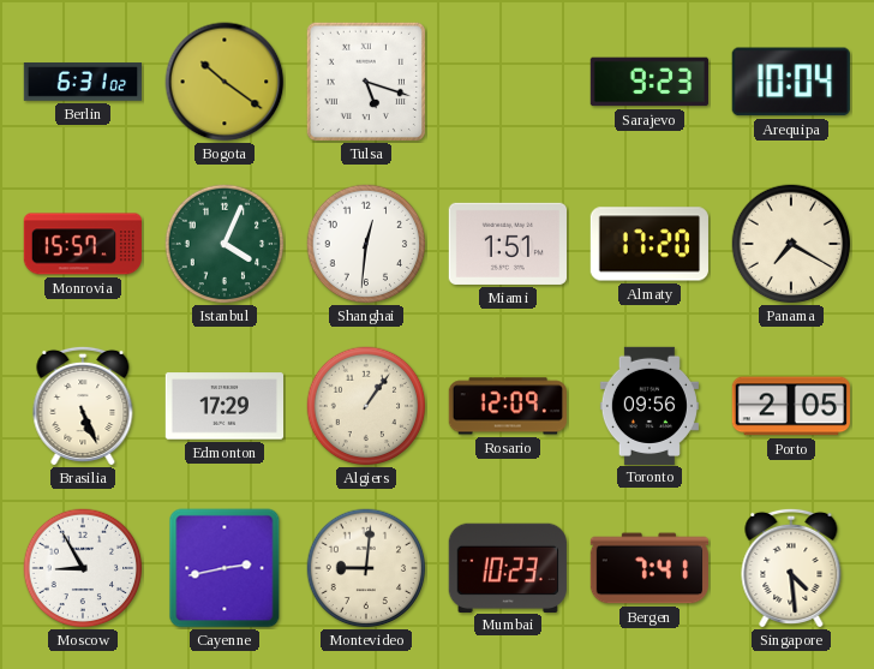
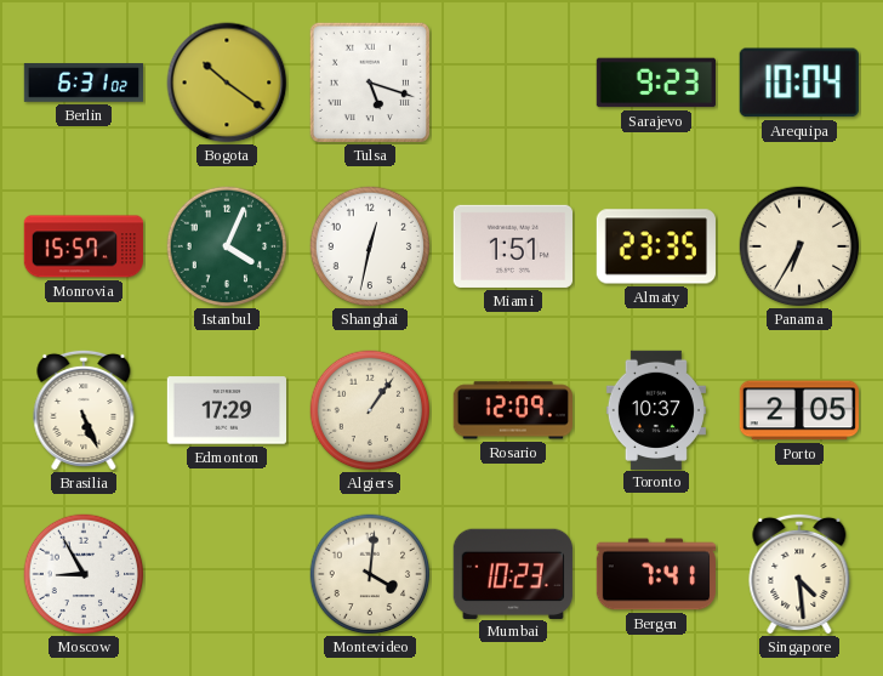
Shanghai: 12:31 -> 12:32 (370, 246)
Almaty: 17:20 -> 23:35 (656, 246)
Panama: 7:20 -> 6:35 (799, 246)
Toronto: 09:56 -> 10:37 (656, 409)
Cayenne: 2:43 -> none (225, 568)
Montevideo: 9:01 -> 4:01 (370, 574)
